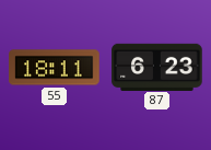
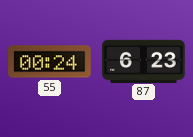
55: 18:11 -> 00:24 (50, 62)
